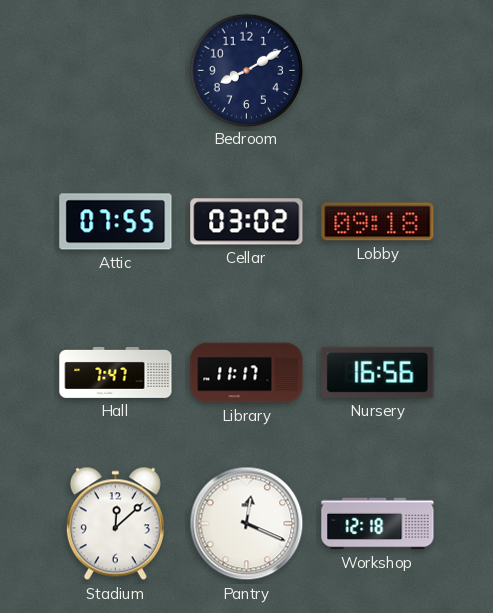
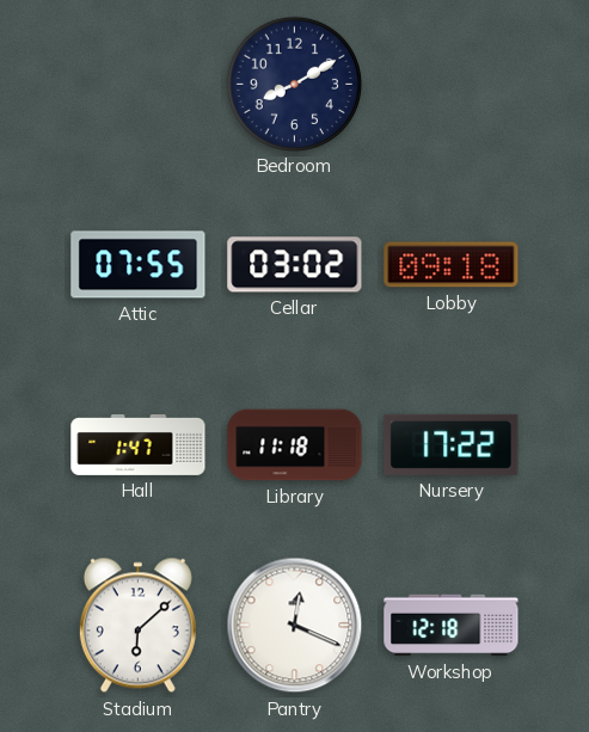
Hall: 7:47 -> 1:47 (139, 444)
Library: 11:17 -> 11:18 (295, 445)
Nursery: 16:56 -> 17:22 (452, 444)
Stadium: 12:08 -> 6:08 (137, 626)
